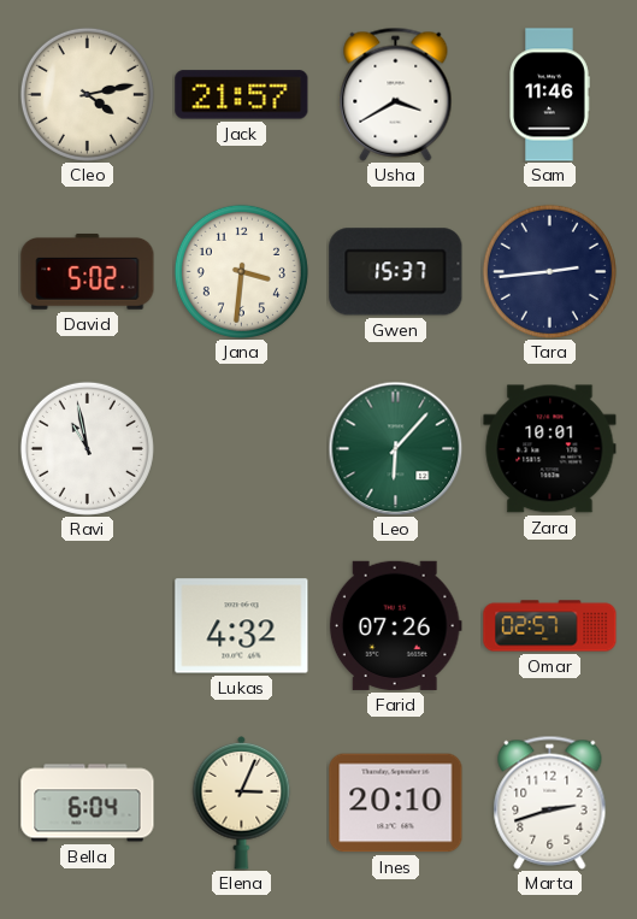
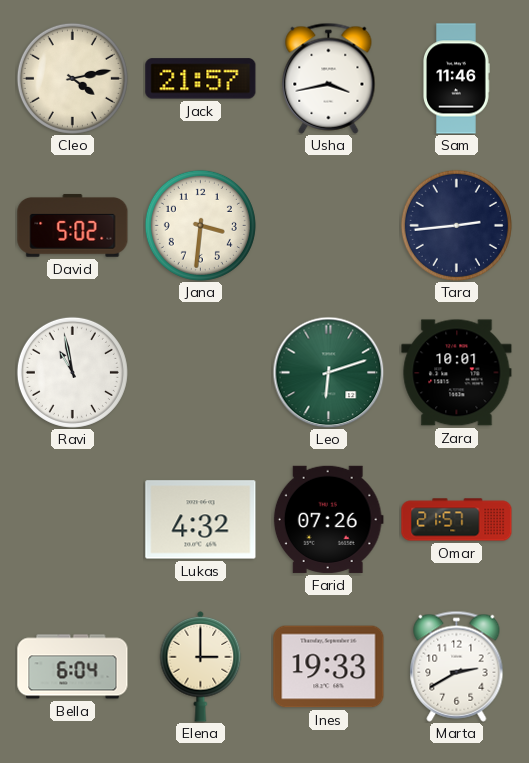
Usha: 3:40 -> 3:43 (329, 78)
Gwen: 15:37 -> none (396, 272)
Leo: 6:07 -> 6:12 (328, 372)
Omar: 02:57 -> 21:57 (457, 520)
Elena: 3:04 -> 3:00 (201, 667)
Ines: 20:10 -> 19:33 (329, 667)
Marta: 2:42 -> 2:40 (457, 666)
